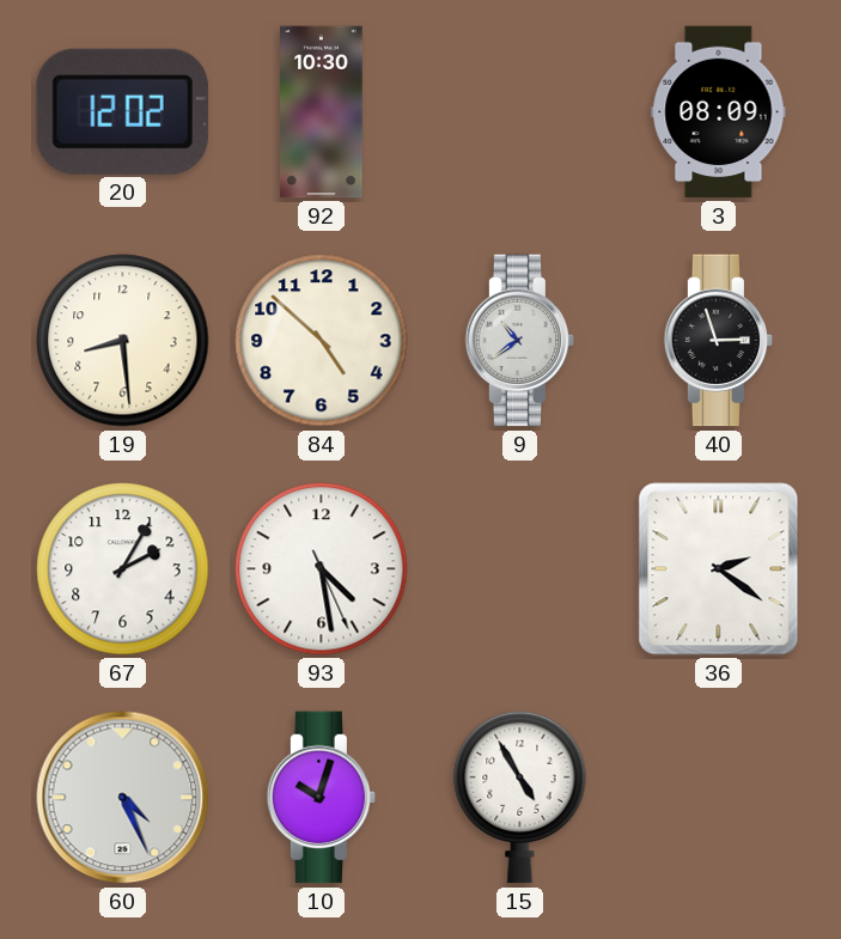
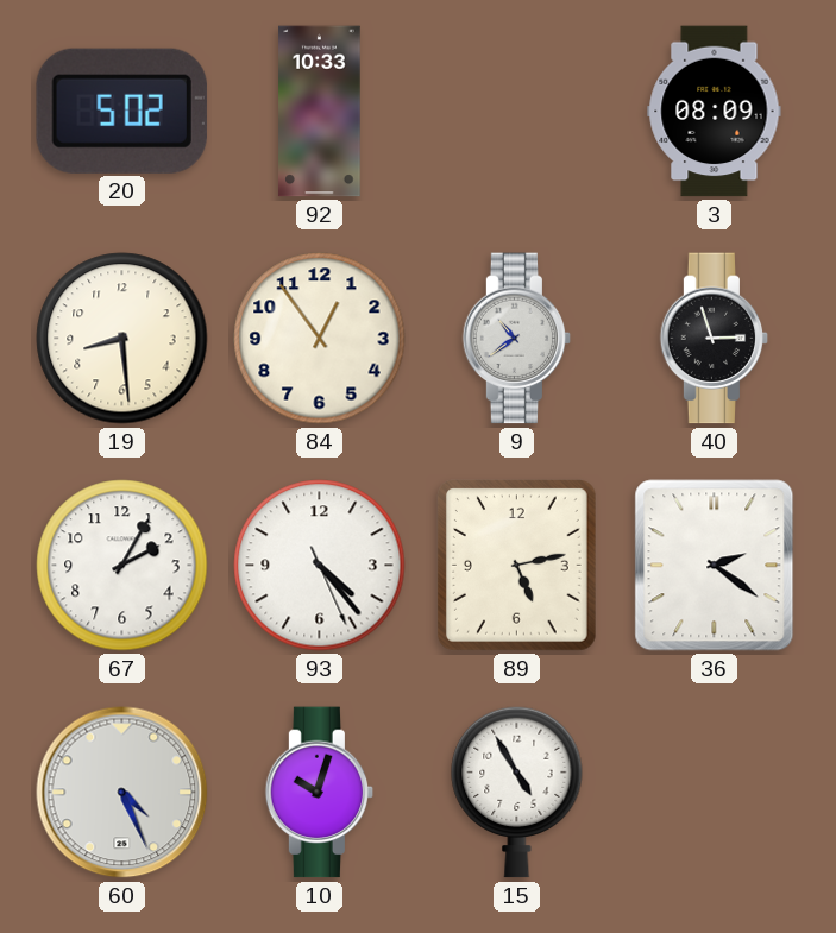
20: 12:02 -> 5:02 (121, 111)
92: 10:30 -> 10:33 (320, 112)
84: 4:52 -> 12:54 (320, 339)
93: 4:28 -> 4:23 (320, 566)
89: none -> 5:13 (517, 566)
